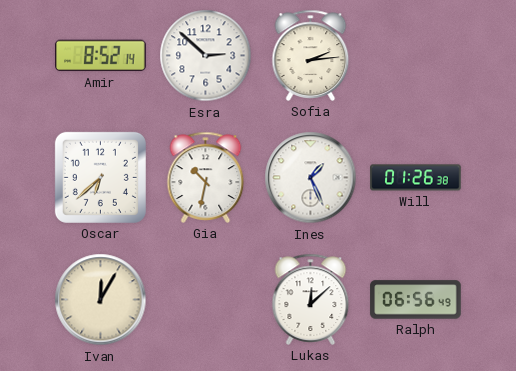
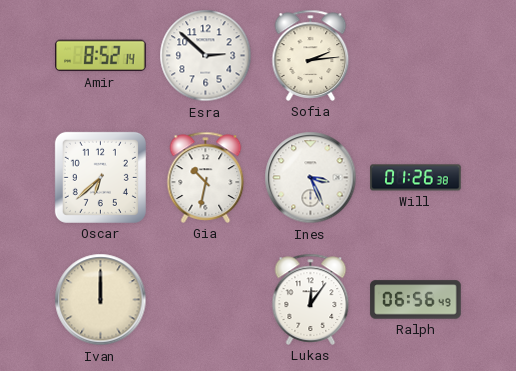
Ines: 1:26 -> 3:26 (311, 178)
Ivan: 12:05 -> 12:00 (101, 300)
Lukas: 12:08 -> 12:06 (311, 299)
